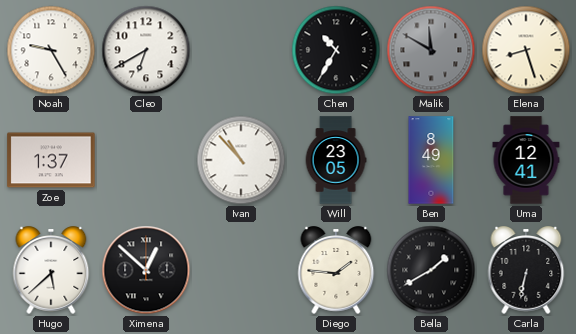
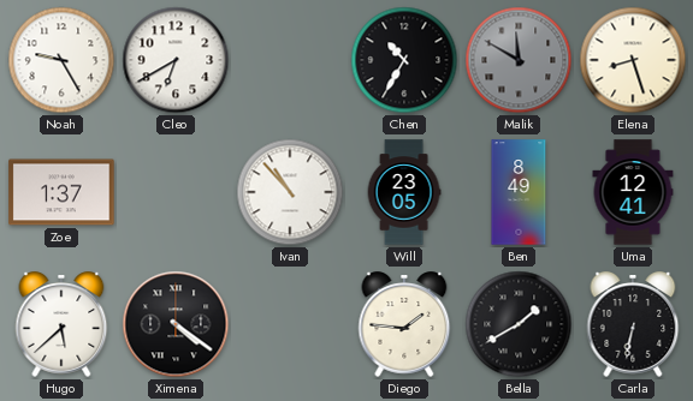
Ximena: 12:52 -> 4:21 (176, 324)
